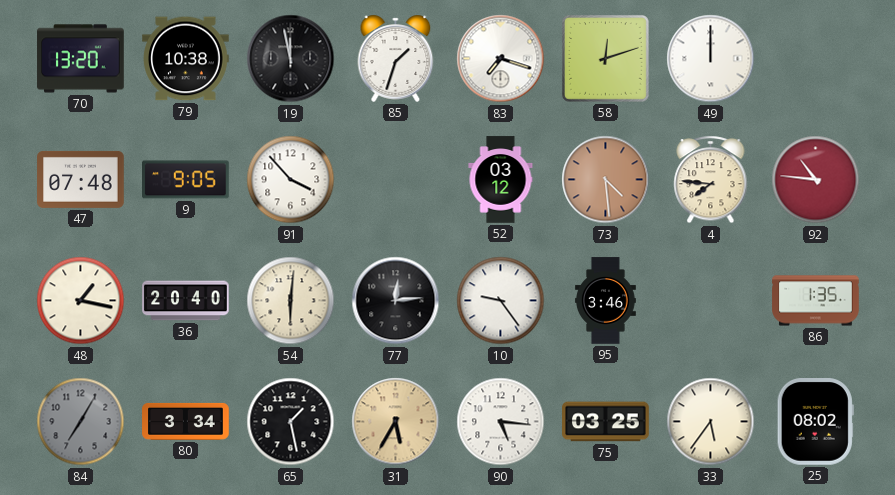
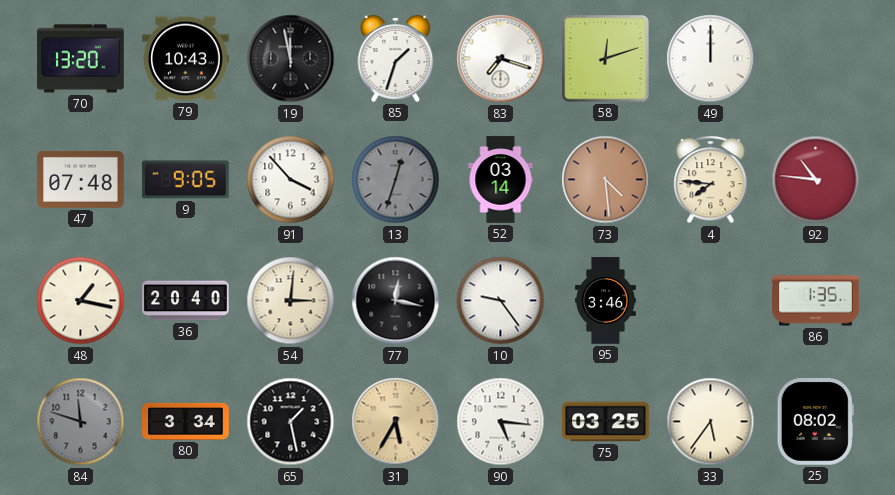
79: 10:38 -> 10:43 (186, 59)
13: none -> 12:33 (396, 180)
52: 03:12 -> 03:14 (501, 180)
54: 6:01 -> 3:01 (291, 301)
77: 12:14 -> 12:17 (396, 301)
84: 7:05 -> 11:48 (81, 422)
